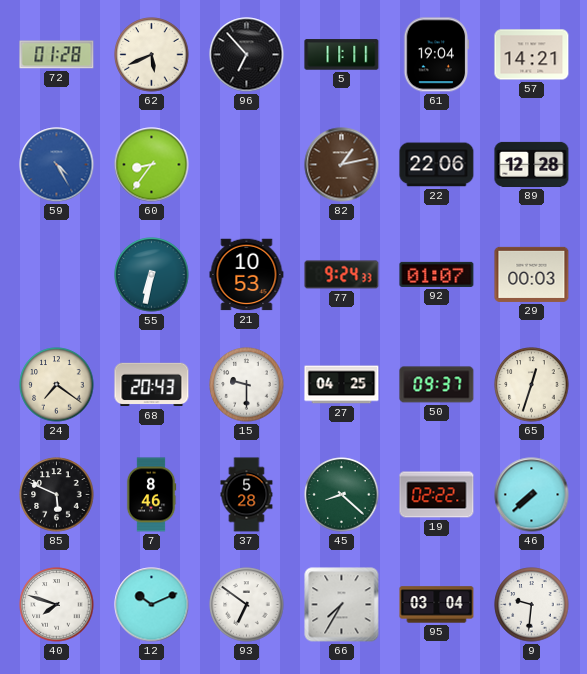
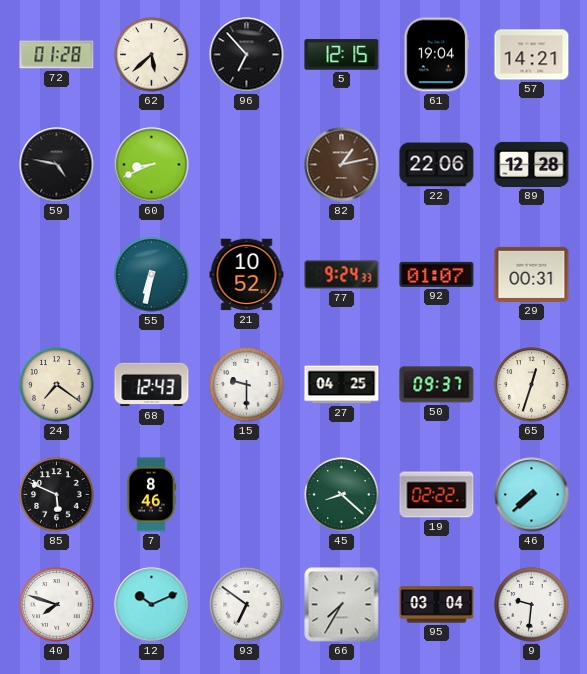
62: 5:41 -> 5:38 (152, 55)
5: 11:11 -> 12:15 (342, 55)
59: 4:25 -> 4:47 (57, 165)
59 dial: blue -> black (57, 165)
60: 8:36 -> 8:41 (152, 165)
21: 10:53 -> 10:52 (247, 275)
29: 00:03 -> 00:31 (532, 274)
68: 20:43 -> 12:43 (152, 385)
37: 5:28 -> none (247, 495)
